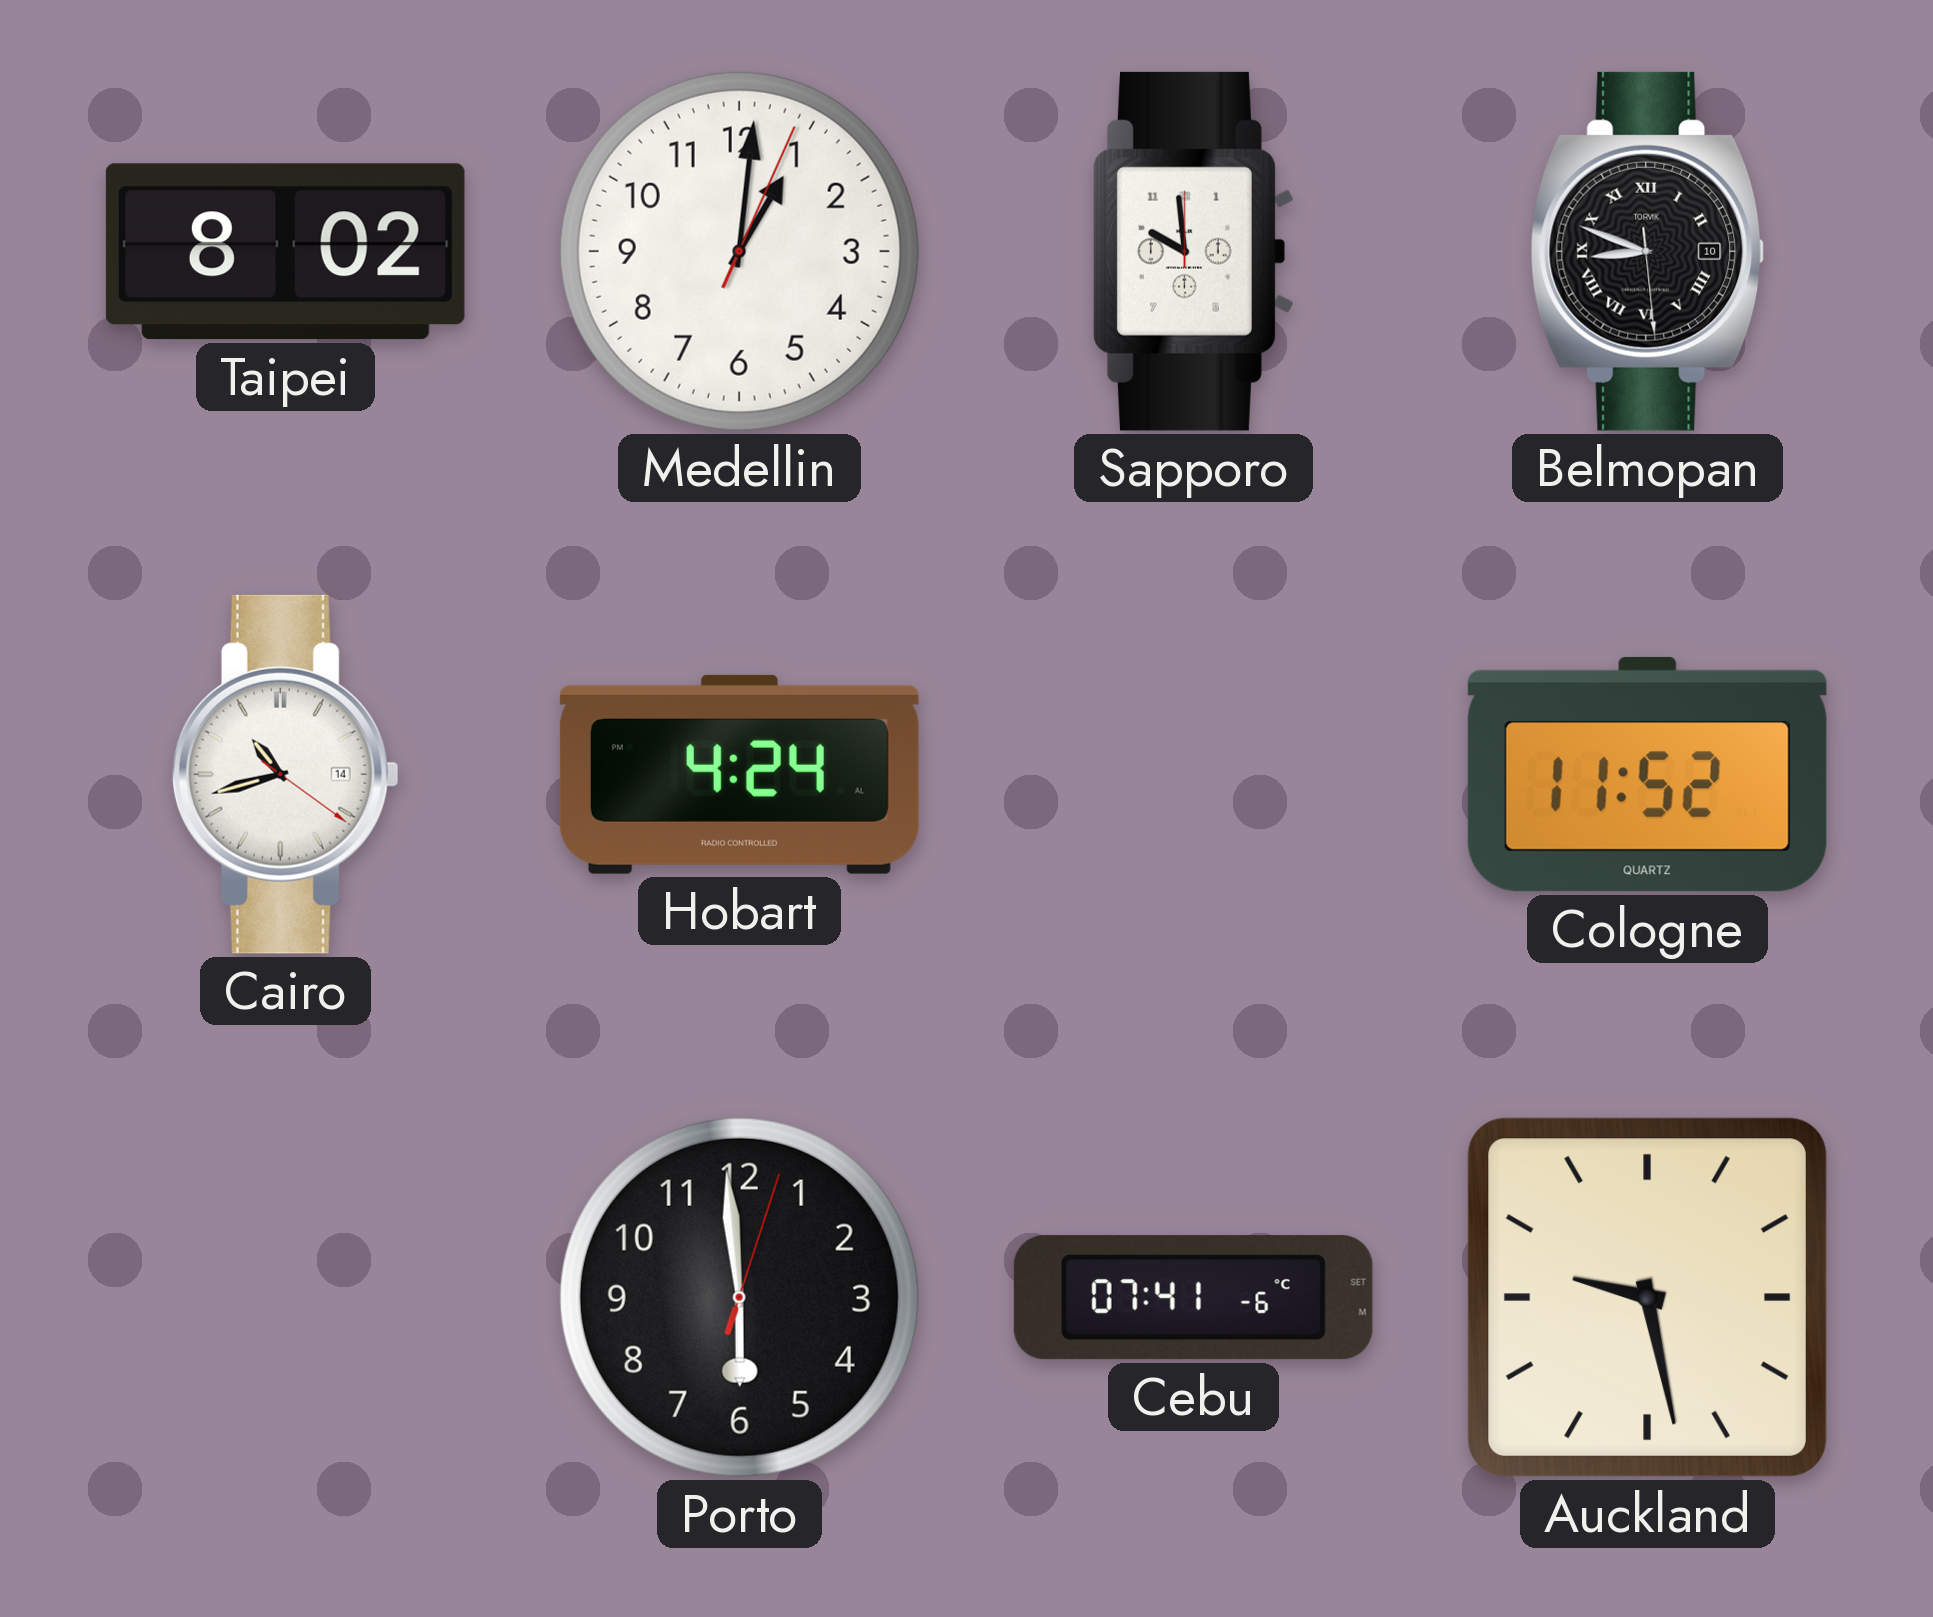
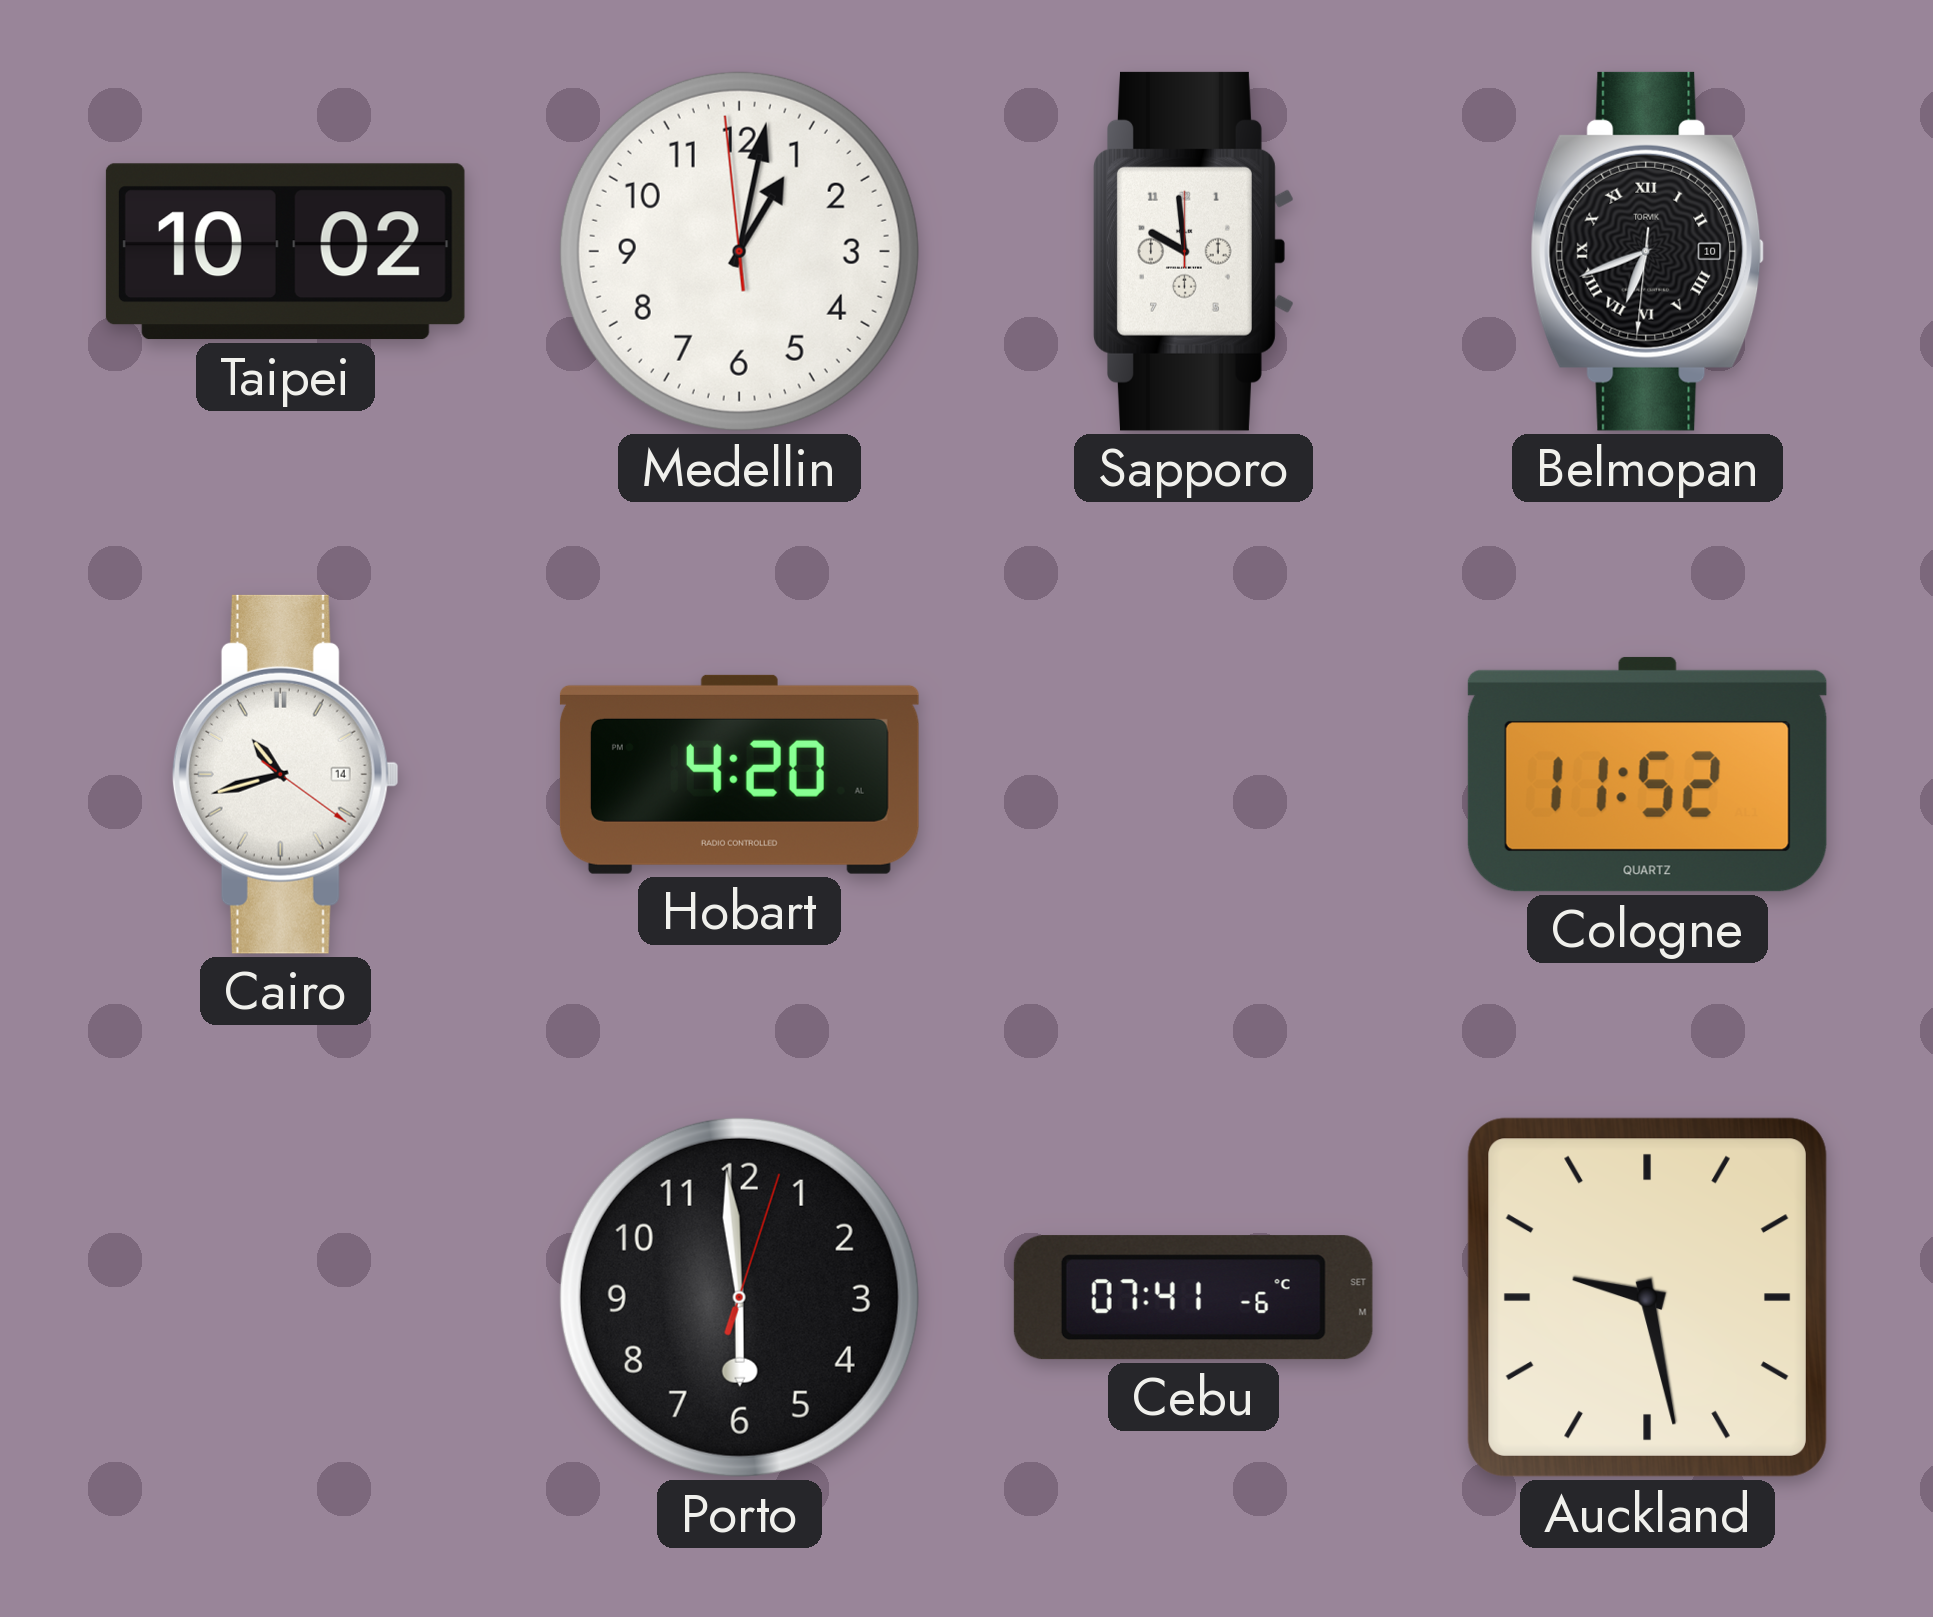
Taipei: 8:02 -> 10:02 (285, 252)
Medellin: 1:01:04 -> 1:01:59 (739, 251)
Belmopan: 8:48 -> 6:41 (1648, 251)
Hobart: 4:24 -> 4:20 (739, 774)
